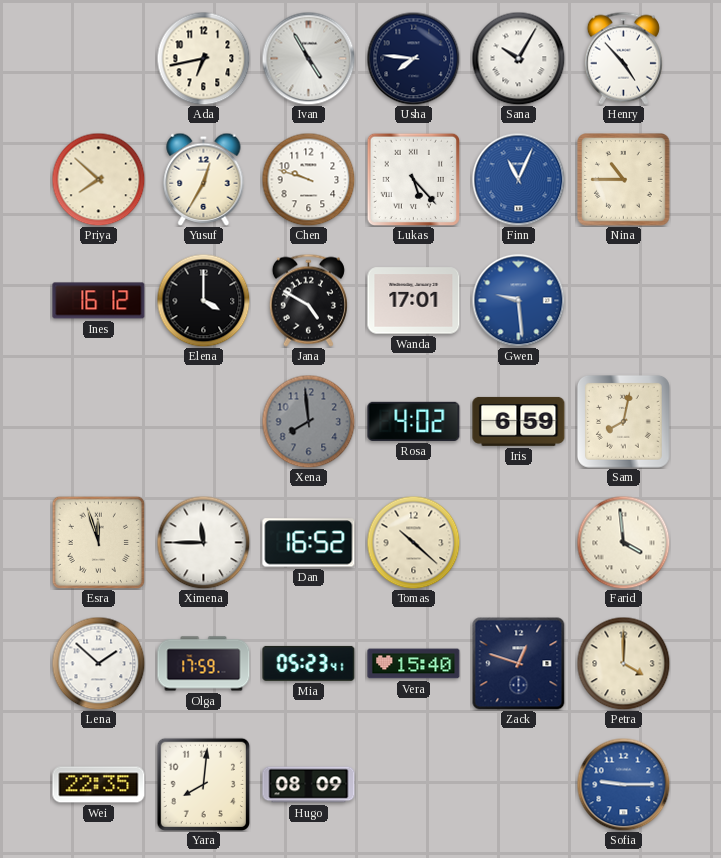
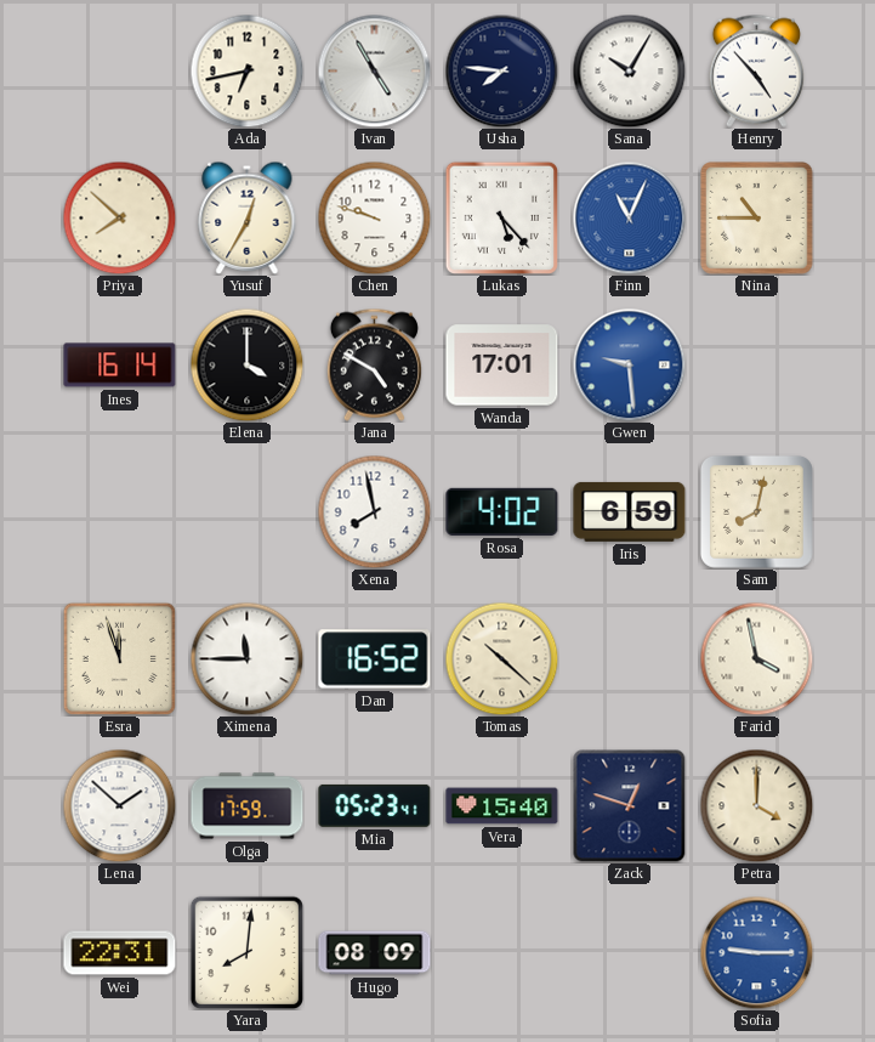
Ines: 16:12 -> 16:14 (120, 366)
Xena: 7:59 -> 7:58 (374, 511)
Xena dial: grey -> white (374, 511)
Farid: 3:59 -> 3:58 (756, 658)
Wei: 22:35 -> 22:31 (120, 953)
